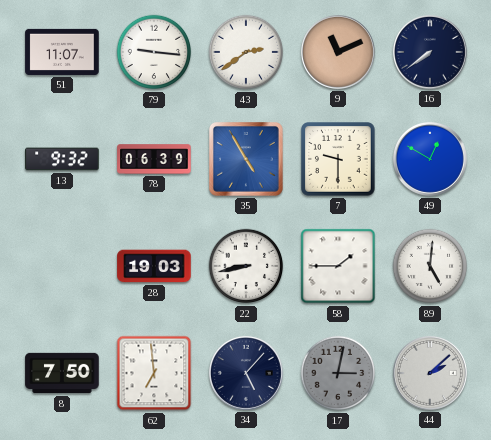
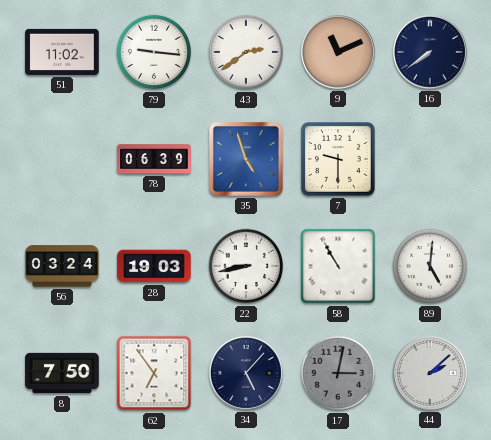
51: 11:07 -> 11:02 (62, 52)
13: 9:32 -> none (62, 159)
35: 4:55 -> 4:57 (247, 160)
49: 12:50 -> none (430, 159)
56: none -> 03:24 (62, 266)
58: 1:45 -> 10:55 (338, 266)
62: 6:59 -> 6:54 (154, 373)
